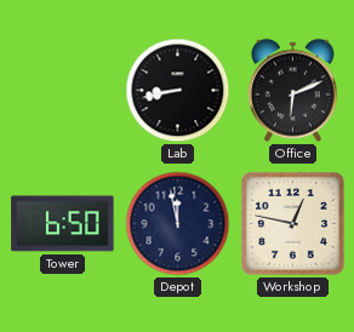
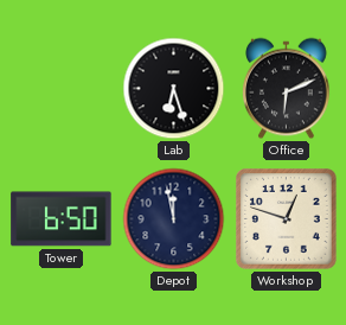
Lab: 8:43 -> 6:27 (174, 89)
Workshop: 12:47 -> 12:48 (287, 219)
